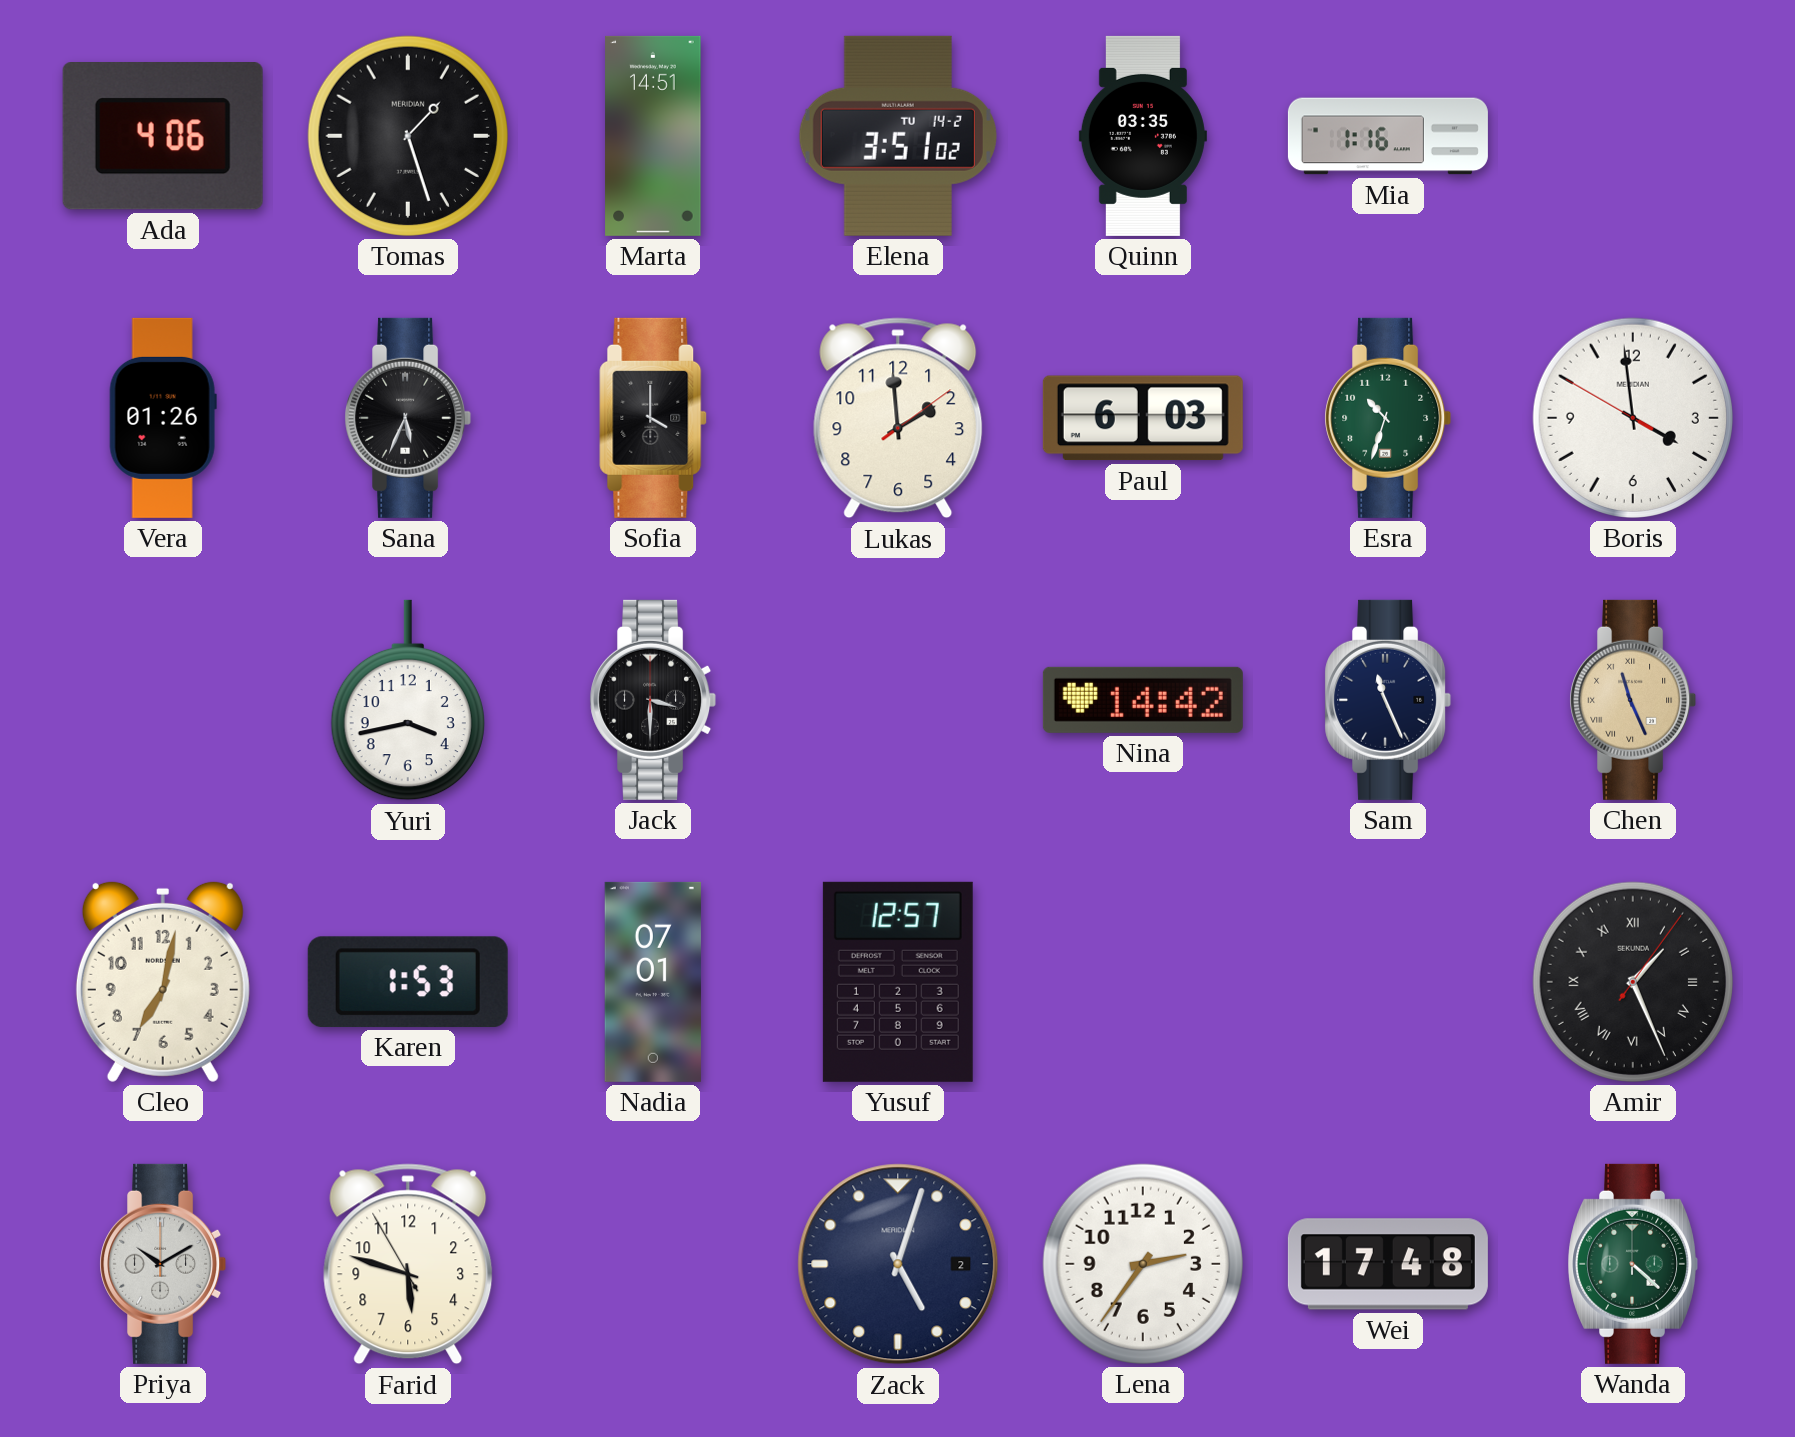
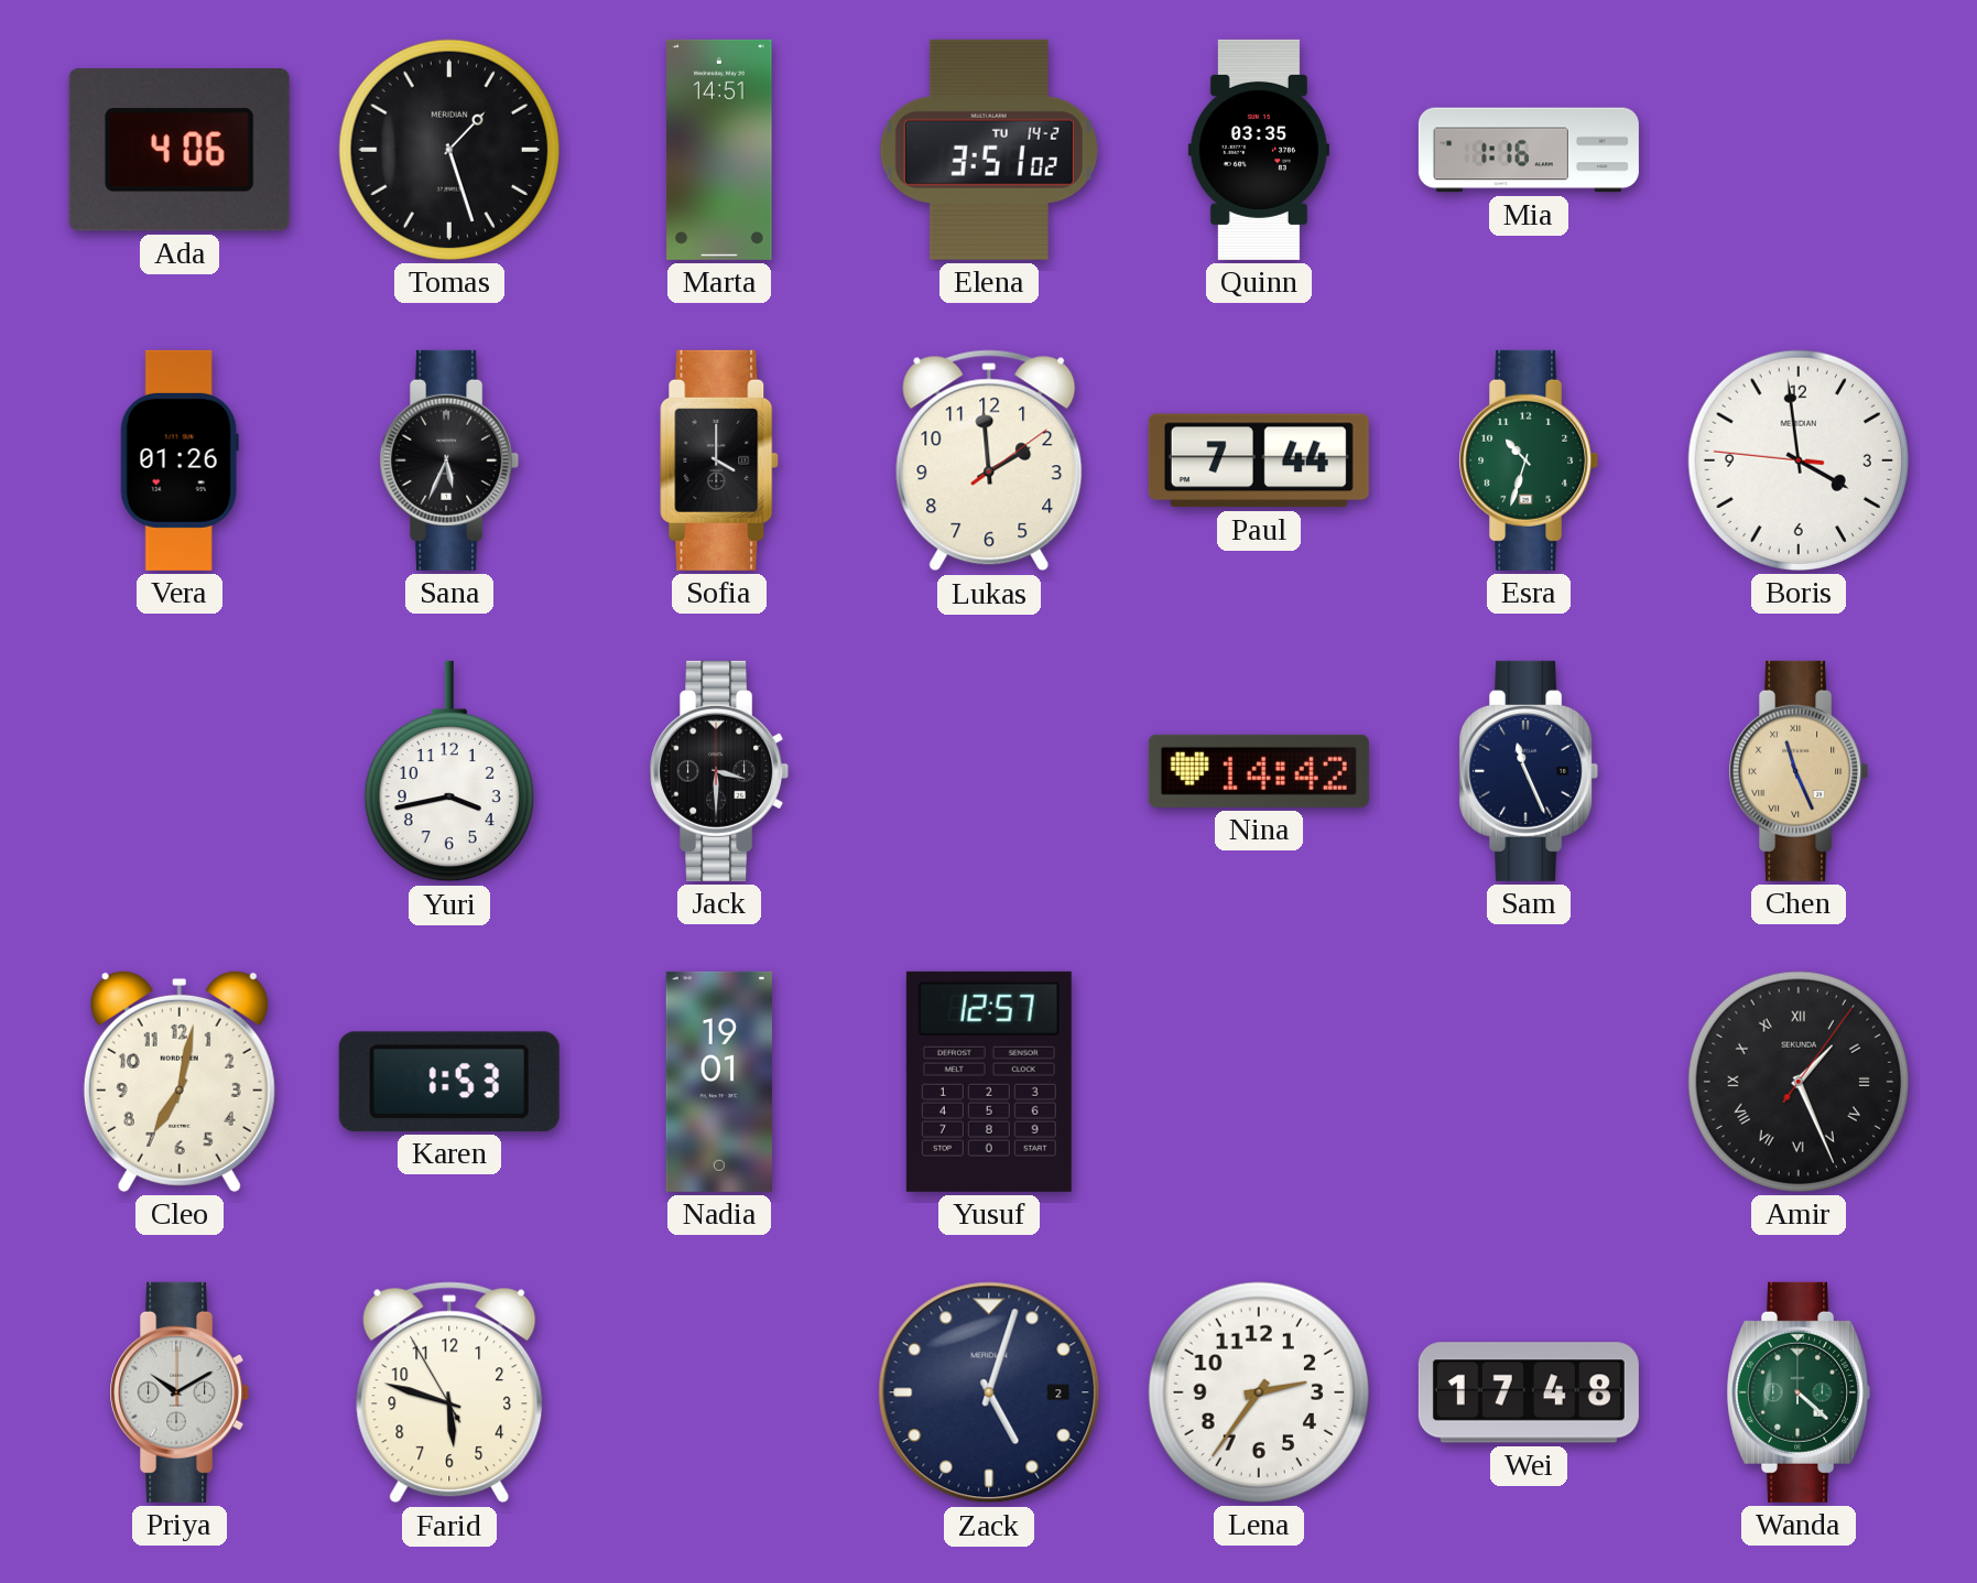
Paul: 6:03 -> 7:44 (1259, 460)
Boris: 3:58:50 -> 3:58:46 (1799, 460)
Nadia: 07:01 -> 19:01 (719, 1082)
